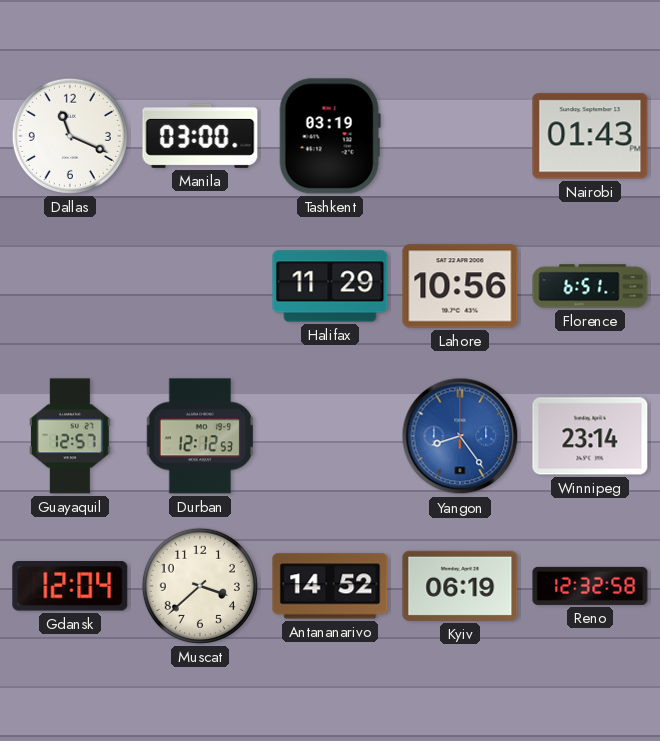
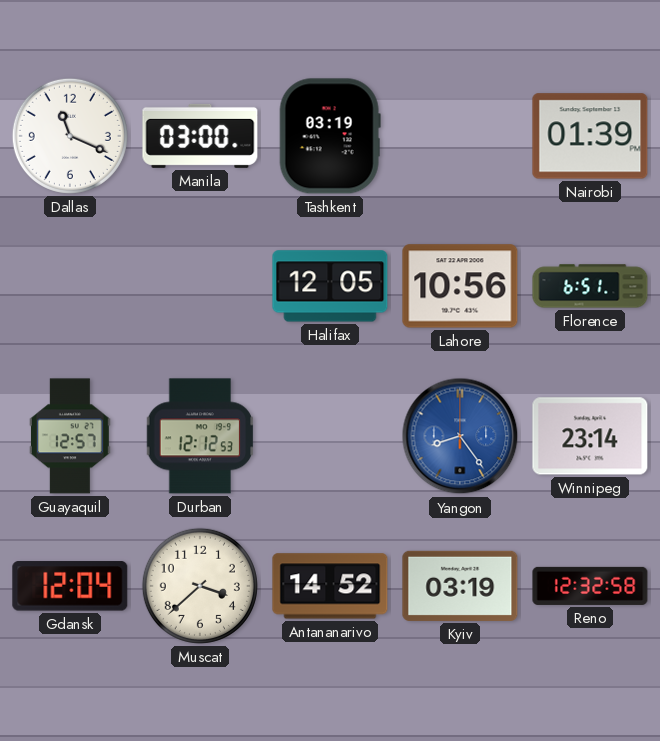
Nairobi: 01:43 -> 01:39 (590, 136)
Halifax: 11:29 -> 12:05 (330, 286)
Kyiv: 06:19 -> 03:19 (460, 586)
